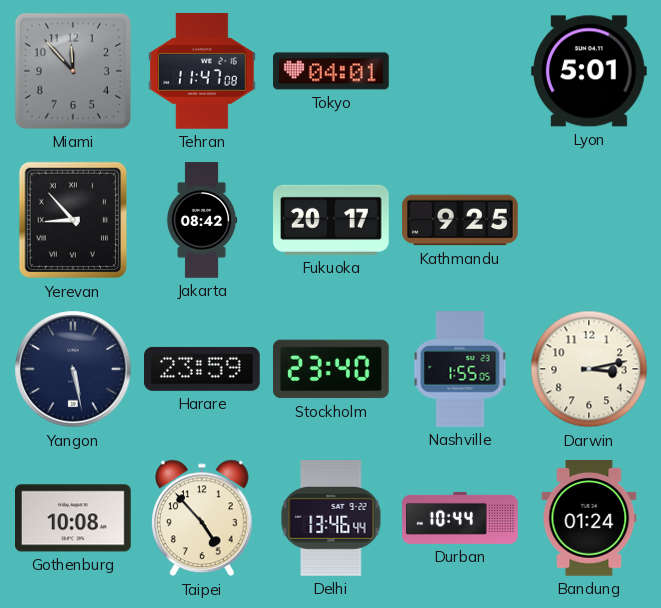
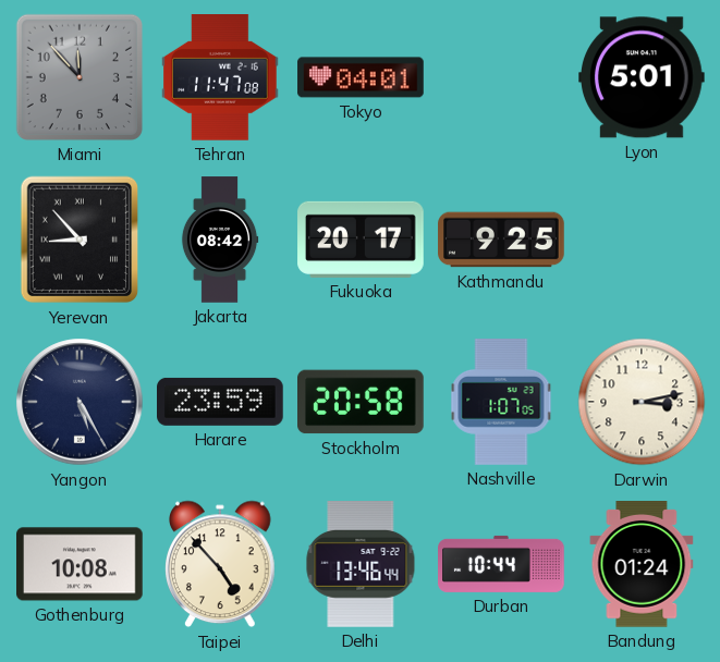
Yangon: 5:28 -> 5:25 (80, 402)
Stockholm: 23:40 -> 20:58 (362, 402)
Nashville: 1:55 -> 1:07 (501, 402)
